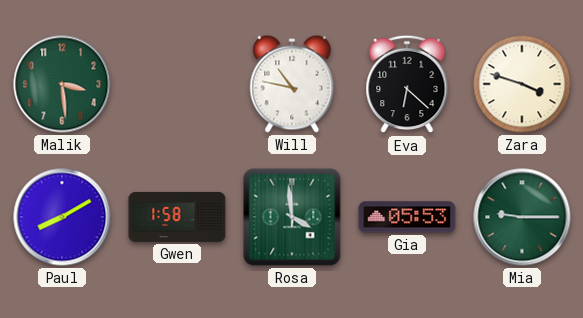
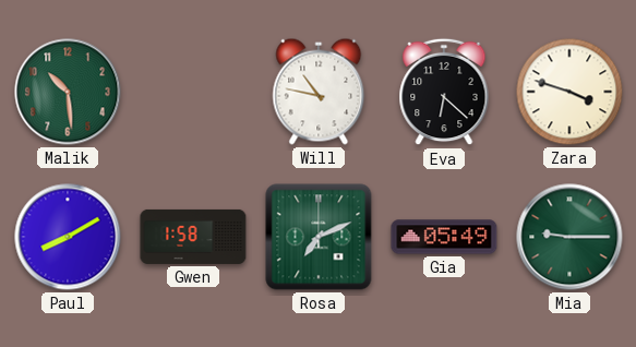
Malik: 3:29 -> 10:29 (68, 92)
Rosa: 3:59 -> 7:11 (319, 237)
Gia: 05:53 -> 05:49 (444, 237)
